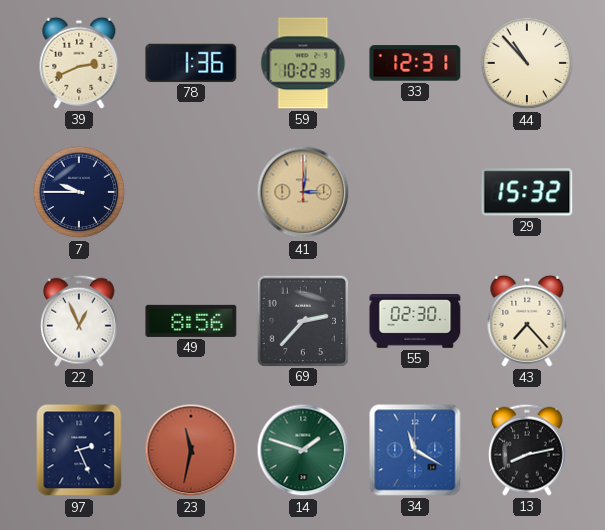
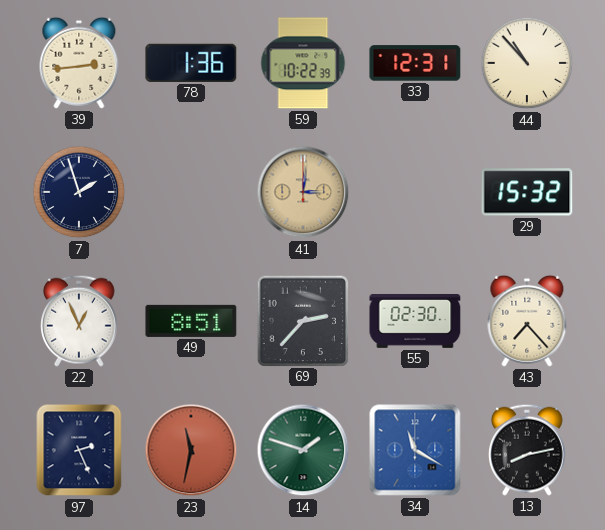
39: 2:41 -> 2:44 (79, 63)
7: 9:45 -> 1:57 (79, 192)
49: 8:56 -> 8:51 (191, 321)
